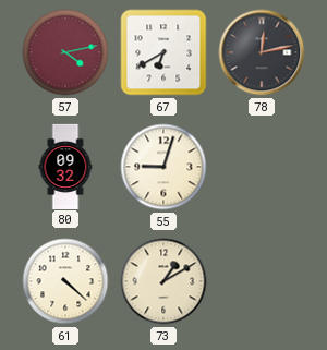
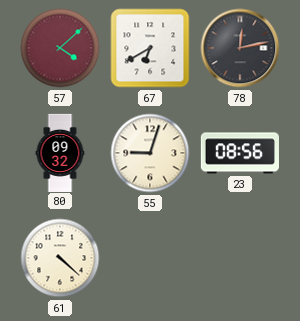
57: 4:13 -> 4:08 (60, 48)
23: none -> 08:56 (240, 153)
73: 1:10 -> none (163, 281)
